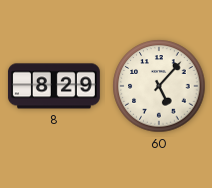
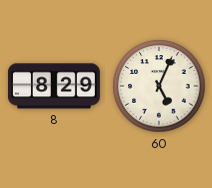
60: 5:07 -> 5:04 (159, 86)
